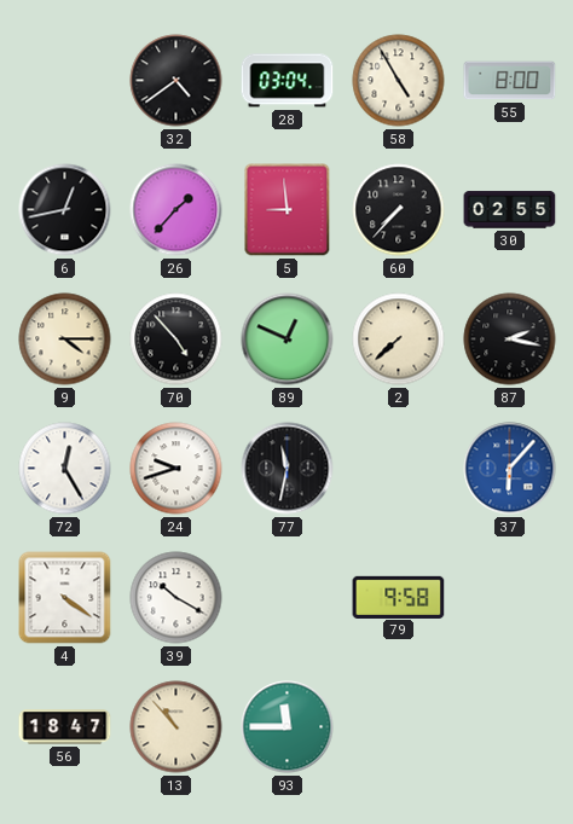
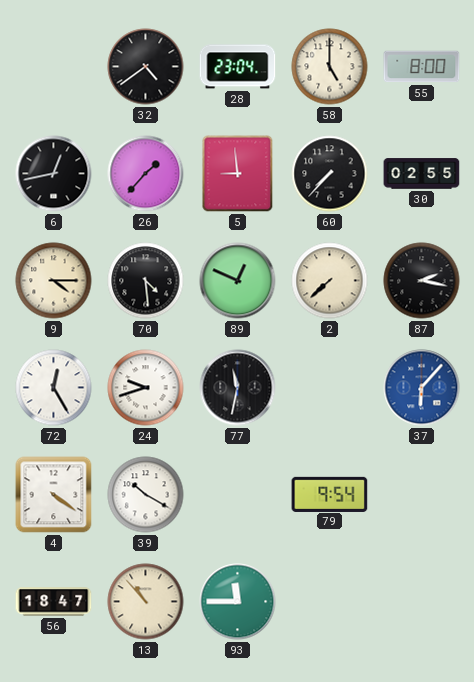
28: 03:04 -> 23:04 (238, 67)
58: 4:55 -> 5:00 (330, 67)
70: 4:53 -> 4:29 (146, 281)
79: 9:58 -> 9:54 (330, 494)
